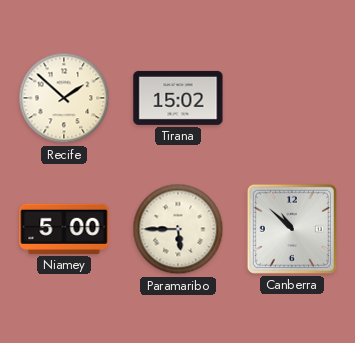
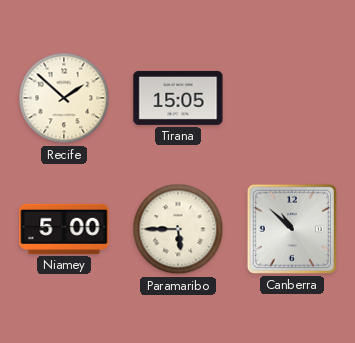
Tirana: 15:02 -> 15:05 (178, 98)
